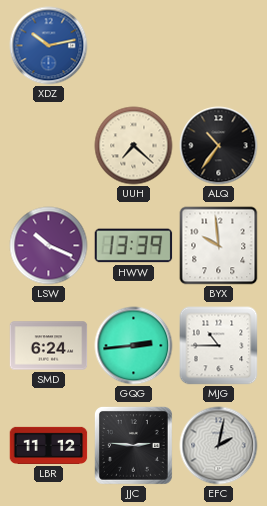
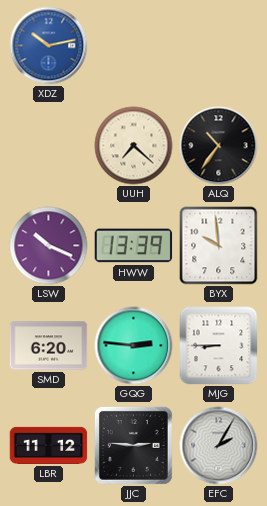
SMD: 6:24 -> 6:20 (49, 346)
GQG: 2:44 -> 2:46 (134, 346)
MJG: 10:45 -> 8:45 (219, 346)
EFC: 2:02 -> 2:05 (219, 446)
